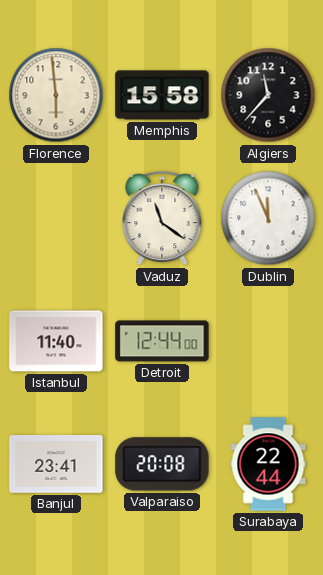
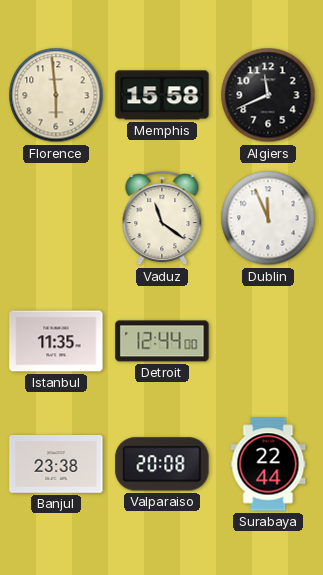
Algiers: 11:37 -> 11:41 (268, 95)
Istanbul: 11:40 -> 11:35 (56, 341)
Banjul: 23:41 -> 23:38 (56, 464)
